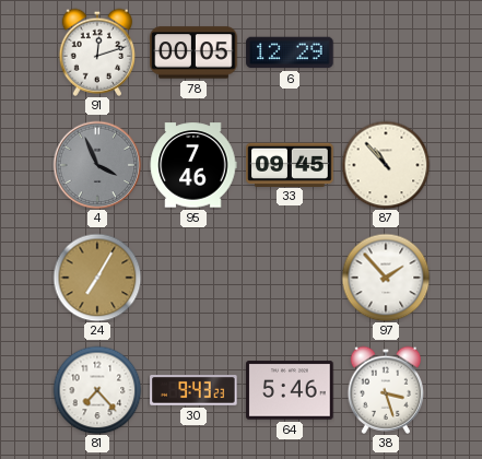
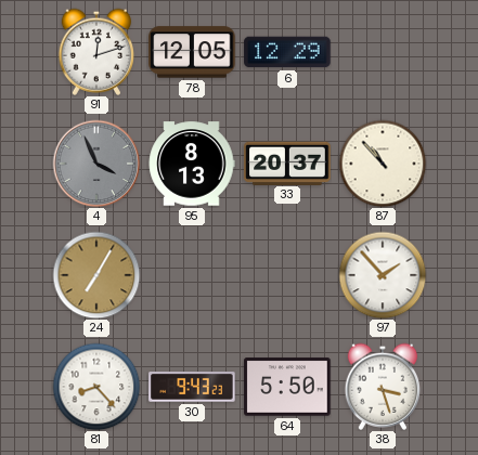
78: 00:05 -> 12:05 (192, 52)
95: 7:46 -> 8:13 (192, 164)
33: 09:45 -> 20:37 (287, 162)
81: 7:23 -> 8:23 (96, 387)
64: 5:46 -> 5:50 (287, 387)
